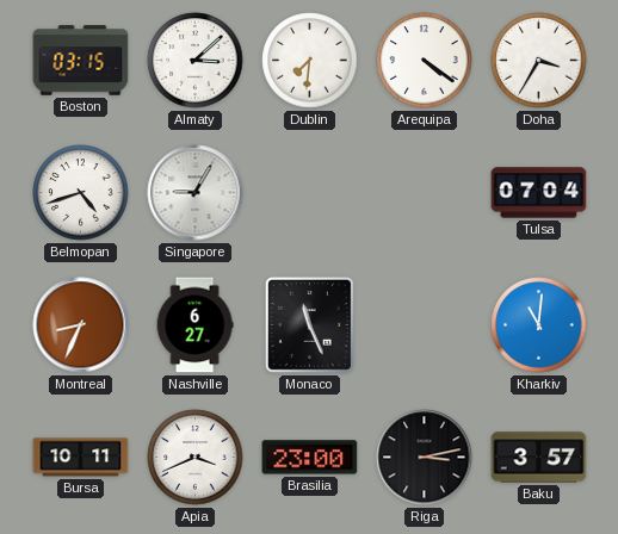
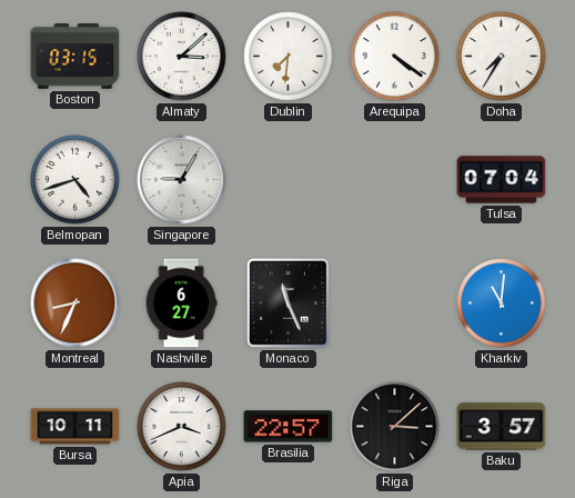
Doha: 3:35 -> 7:35 (502, 57)
Brasilia: 23:00 -> 22:57 (289, 427)
Riga: 3:13 -> 3:08 (395, 427)
